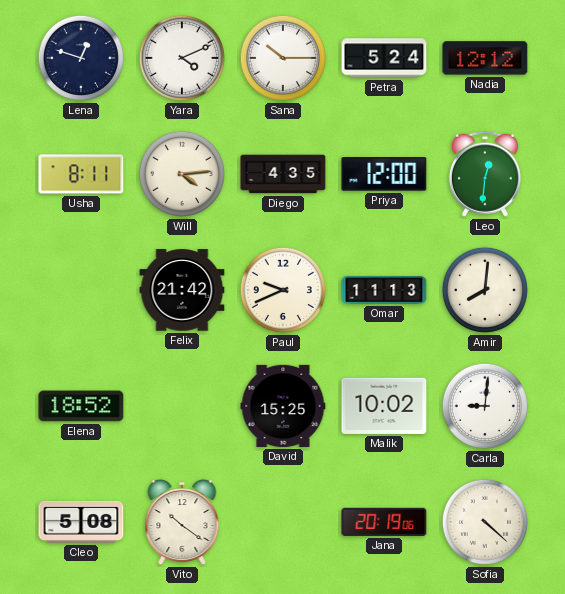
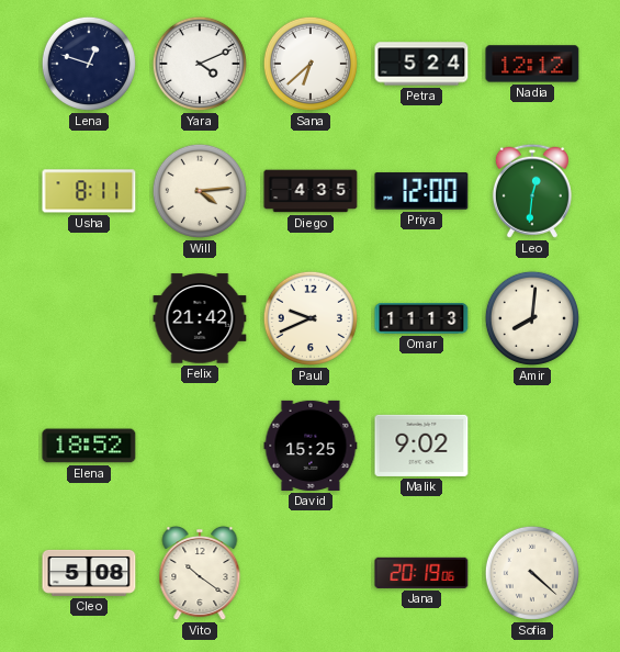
Sana: 10:15 -> 6:38 (311, 64)
Malik: 10:02 -> 9:02 (421, 446)
Carla: 9:01 -> none (485, 406)
